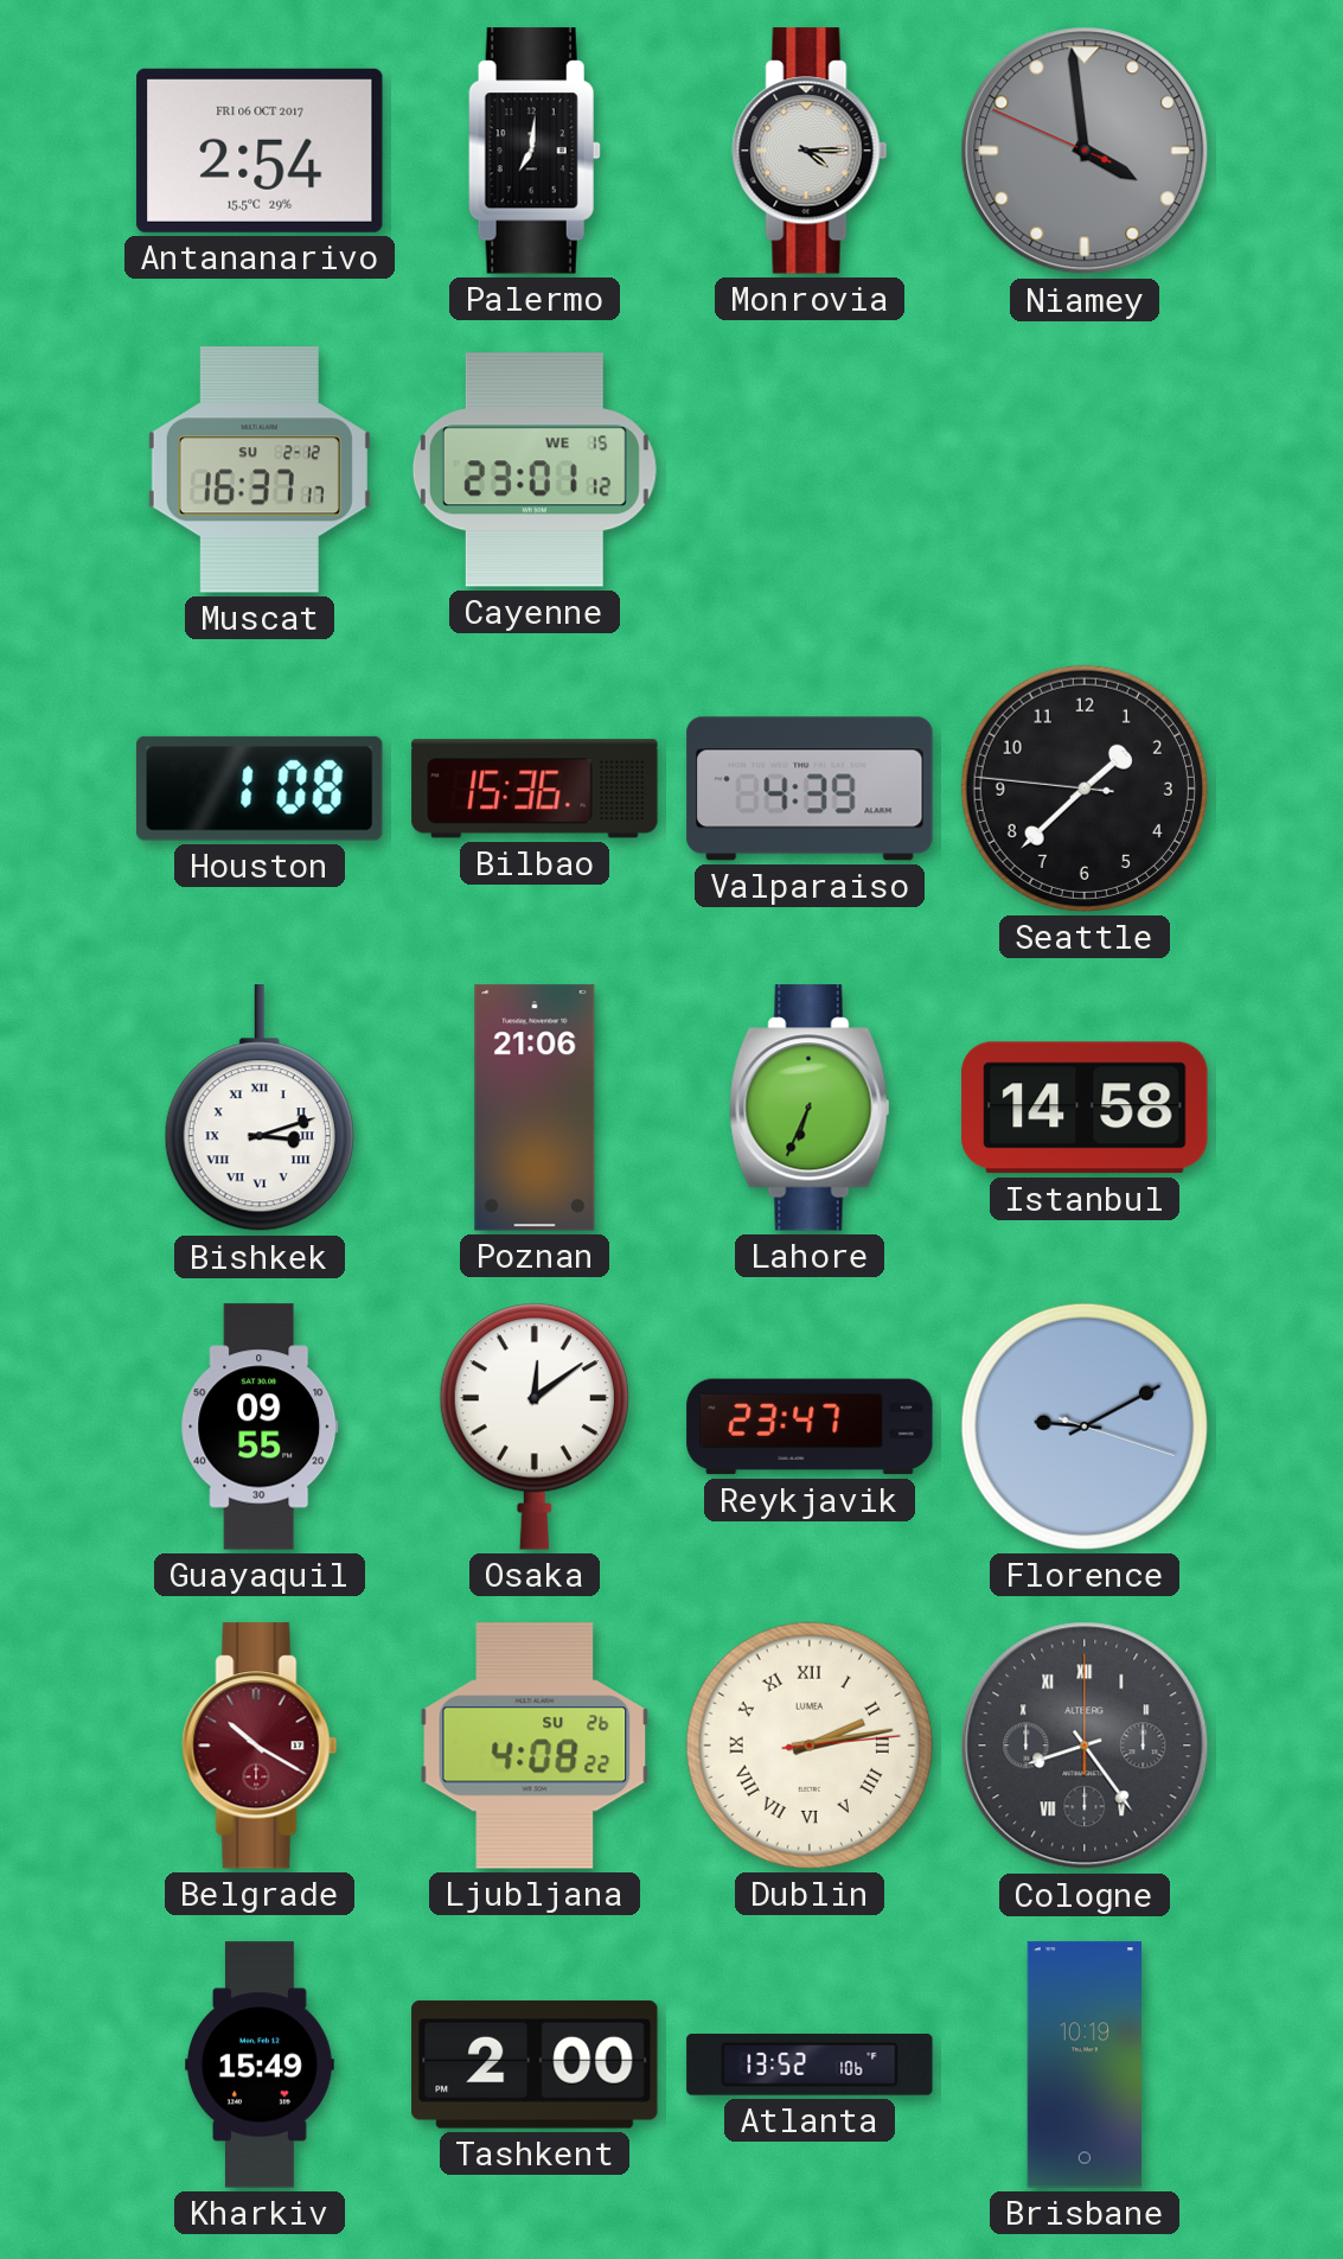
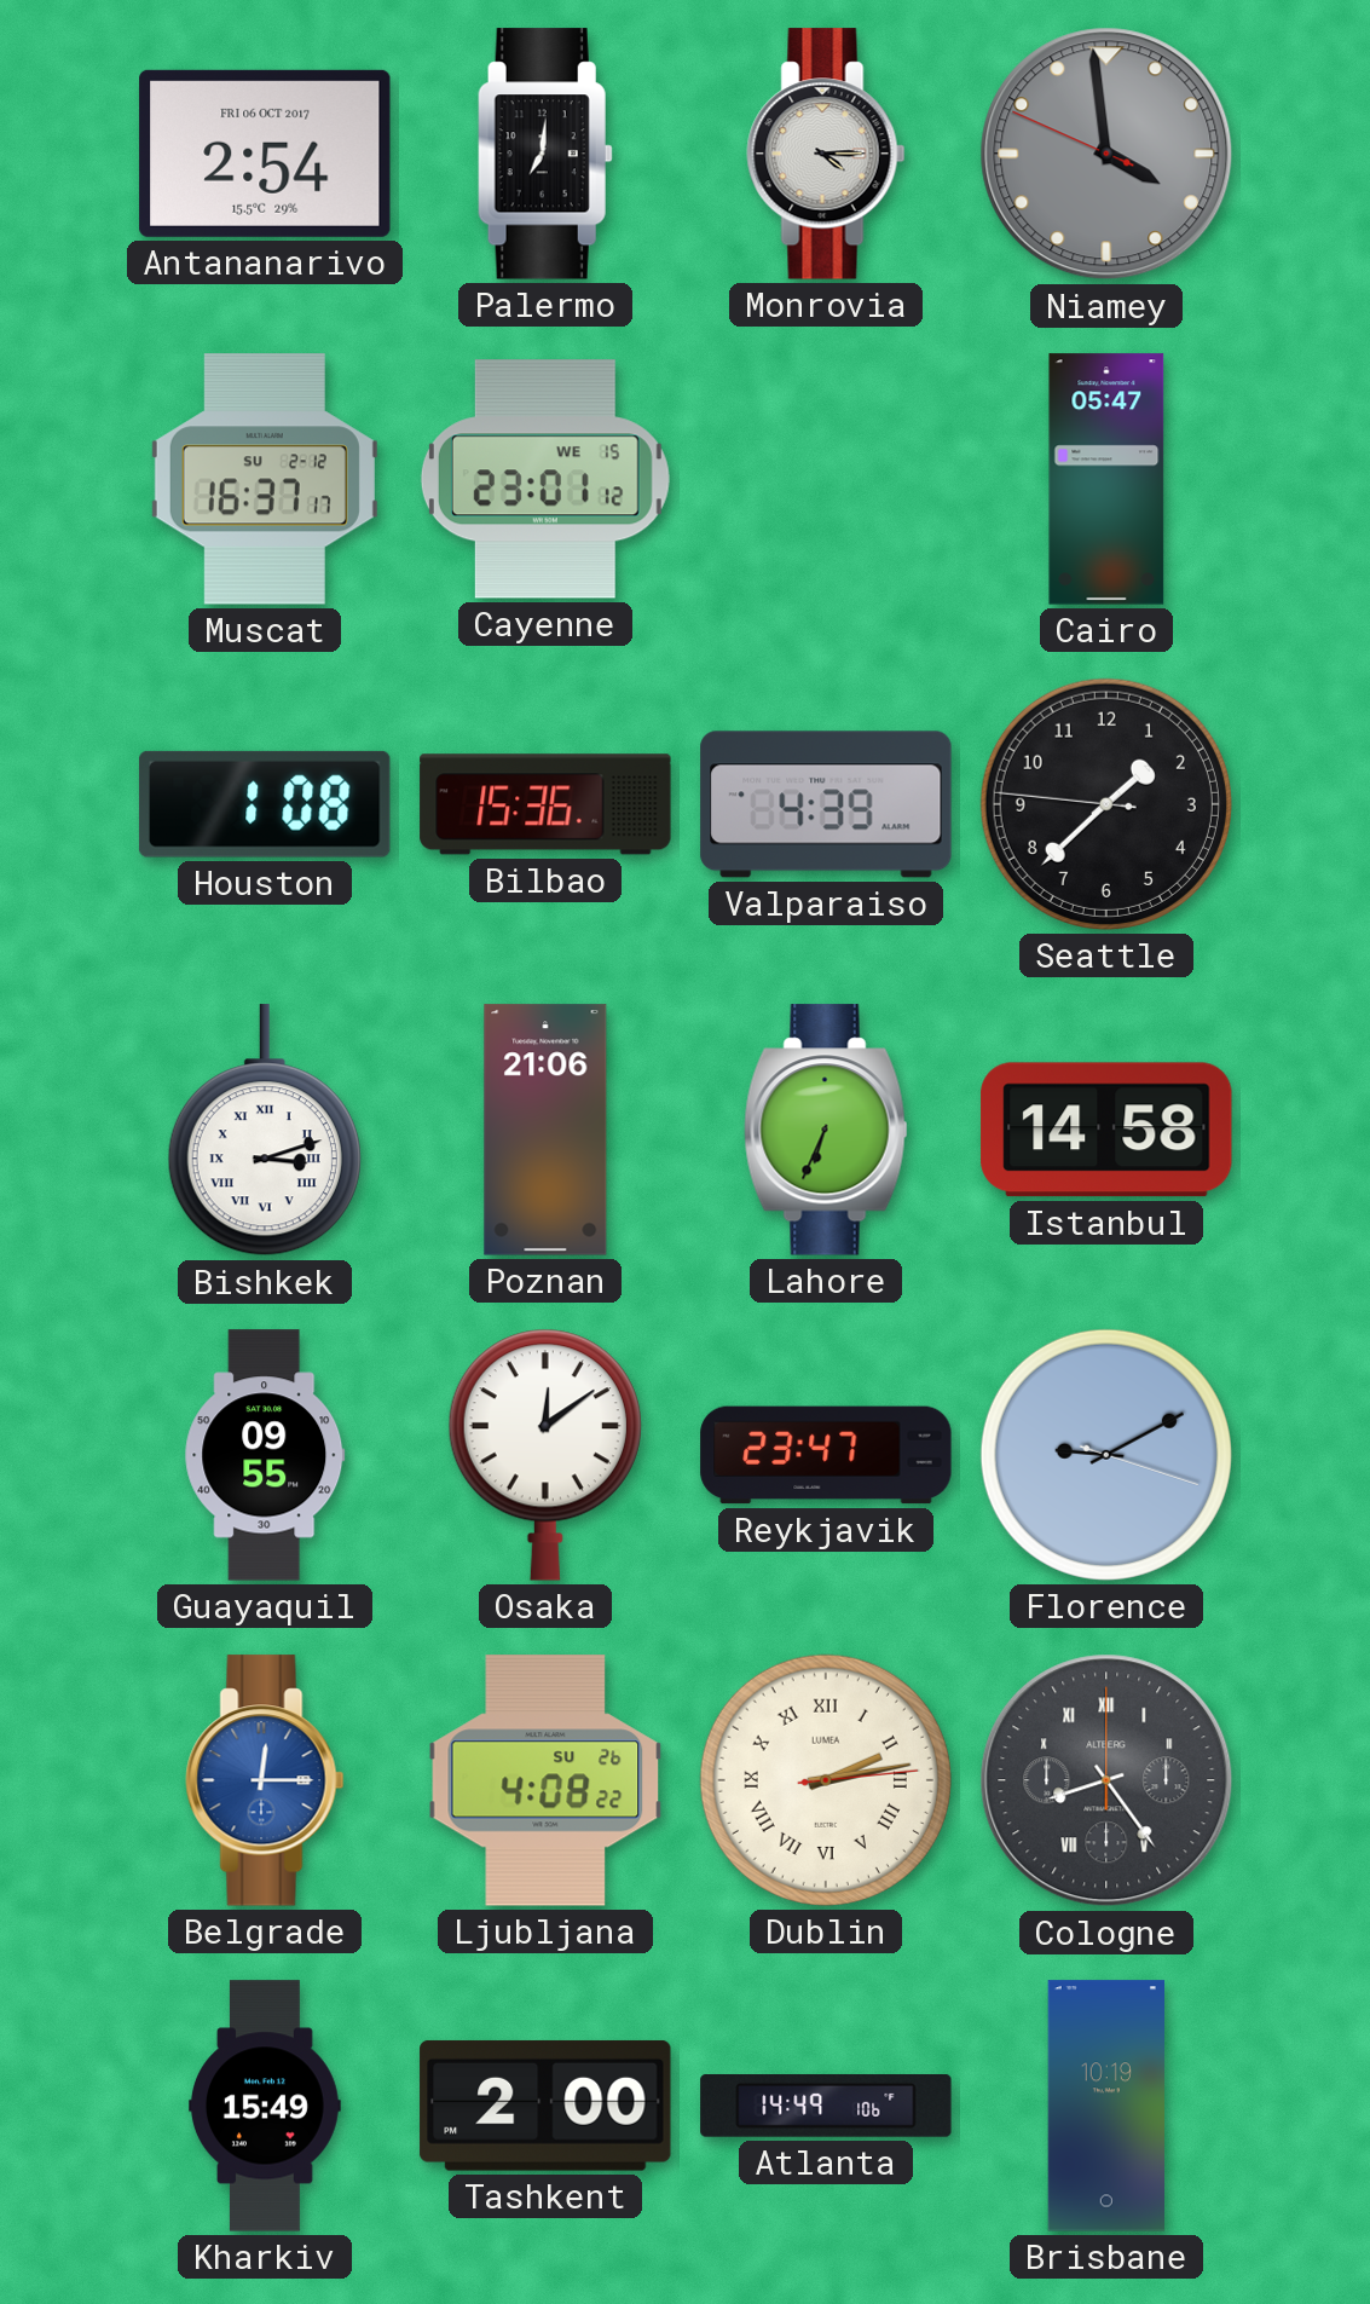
Cairo: none -> 05:47 (1106, 479)
Belgrade: 10:20 -> 12:15 (265, 1780)
Belgrade dial: burgundy -> blue (265, 1780)
Atlanta: 13:52 -> 14:49 (826, 2107)
